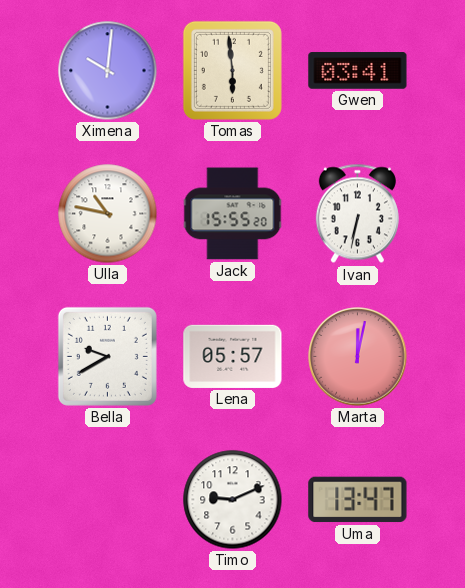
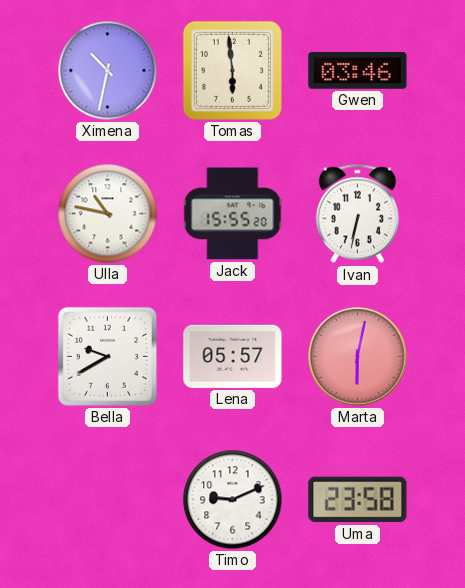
Ximena: 10:01 -> 10:32 (108, 71)
Gwen: 03:41 -> 03:46 (358, 71)
Marta: 12:02 -> 6:02 (358, 357)
Uma: 13:47 -> 23:58 (358, 500)
